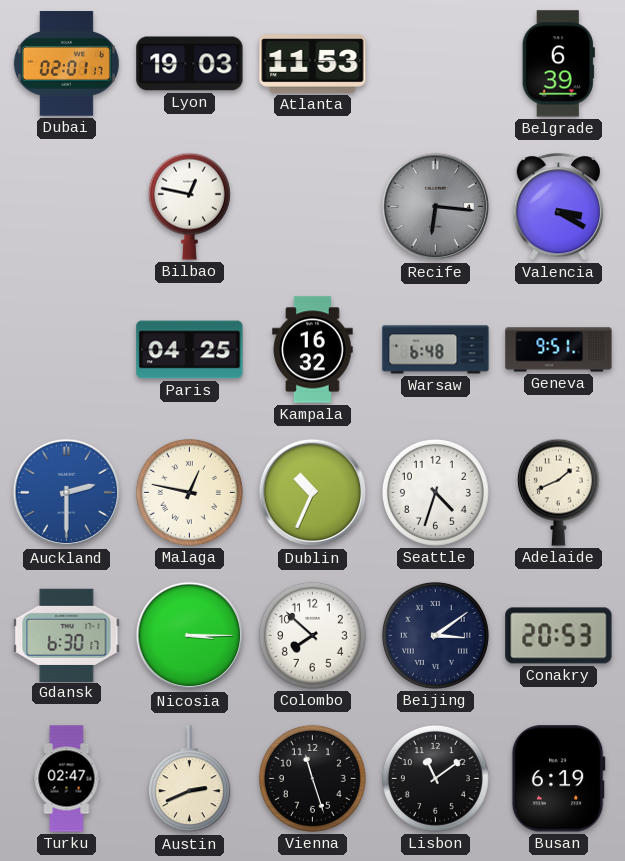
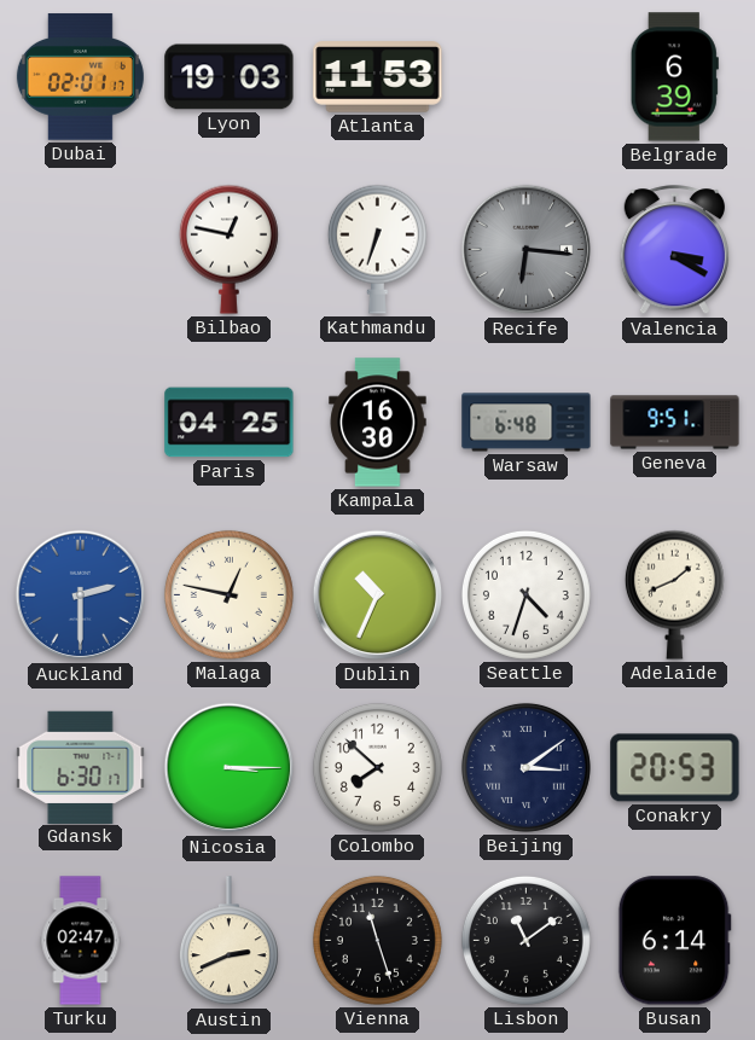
Kathmandu: none -> 6:33 (377, 249)
Kampala: 16:32 -> 16:30 (378, 423)
Busan: 6:19 -> 6:14 (674, 941)
